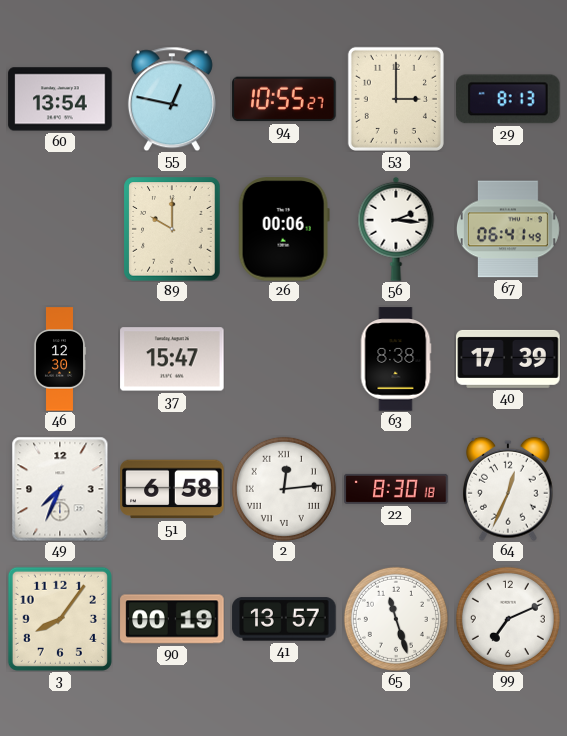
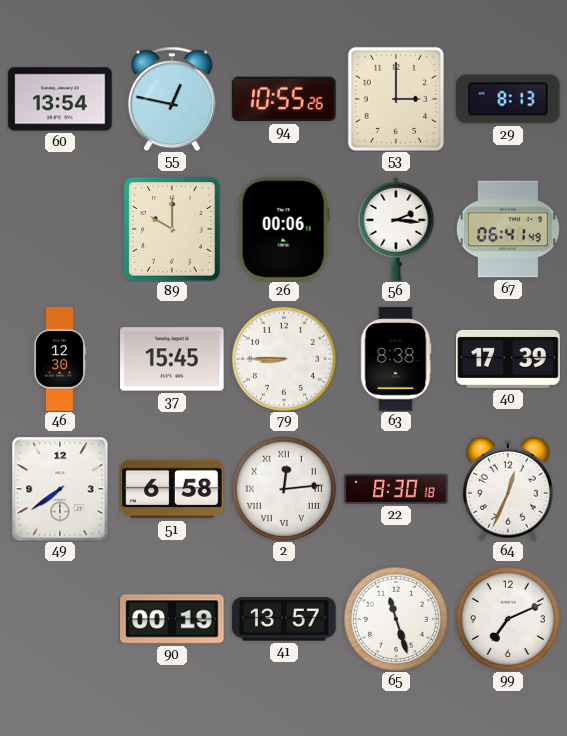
94: 10:55:27 -> 10:55:26 (284, 99)
37: 15:47 -> 15:45 (172, 359)
79: none -> 8:45 (284, 359)
49: 7:34 -> 7:39 (60, 489)
3: 8:06 -> none (60, 619)
